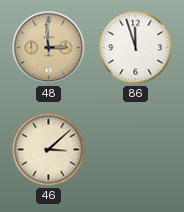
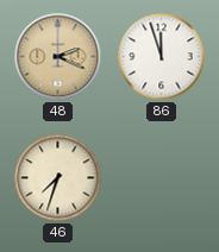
48: 2:59 -> 2:19 (58, 57)
46: 3:08 -> 7:33 (58, 178)
